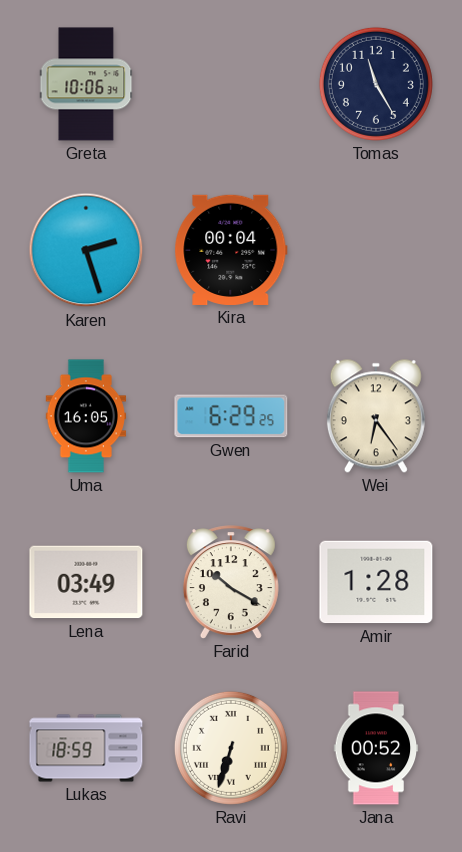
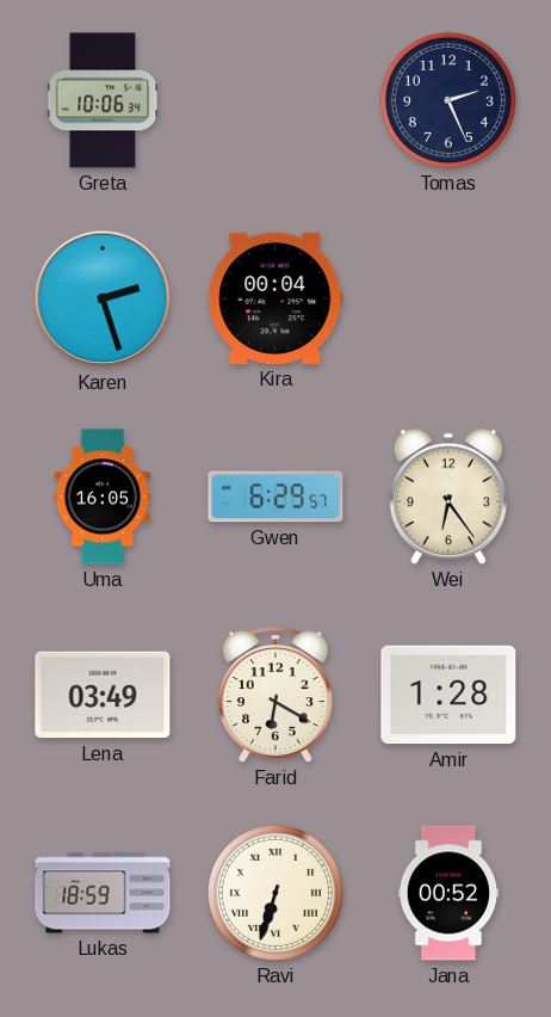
Tomas: 11:25 -> 2:26 (448, 100)
Gwen: 6:29:25 -> 6:29:57 (275, 497)
Farid: 10:20 -> 6:20 (275, 695)
